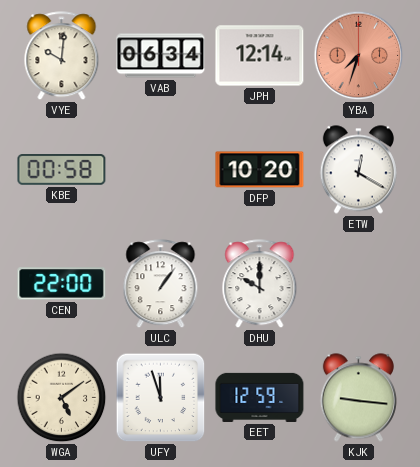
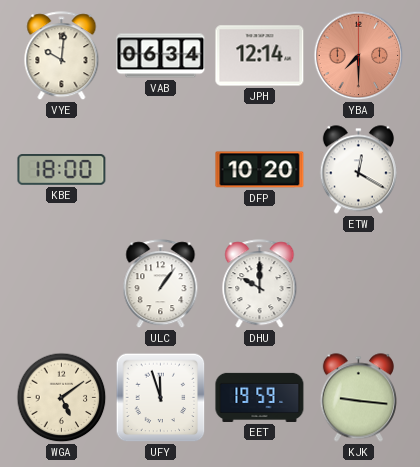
YBA: 7:33 -> 7:30 (359, 56)
KBE: 00:58 -> 18:00 (62, 170)
CEN: 22:00 -> none (62, 284)
EET: 12:59 -> 19:59 (260, 397)
